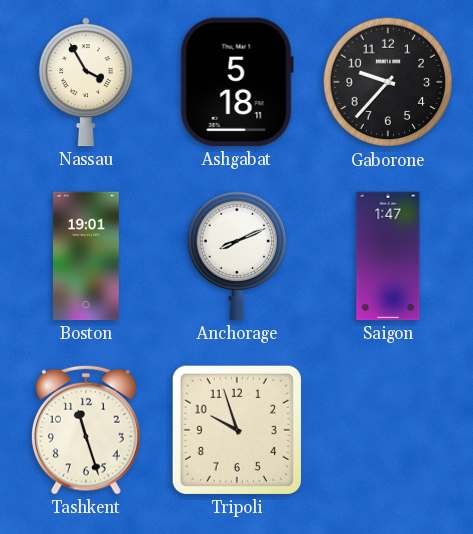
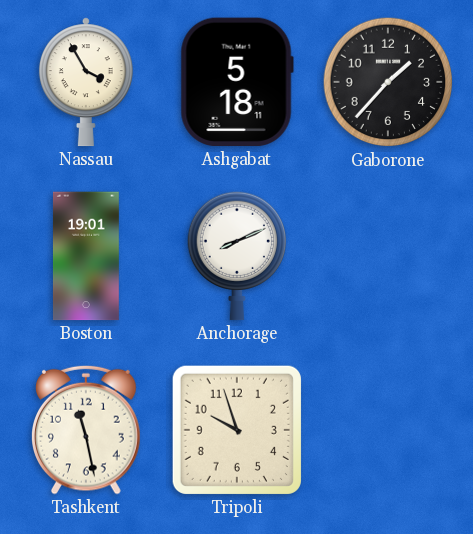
Gaborone: 9:37 -> 1:37 (388, 82)
Saigon: 1:47 -> none (388, 256)
Tashkent: 11:27 -> 11:28 (87, 430)
